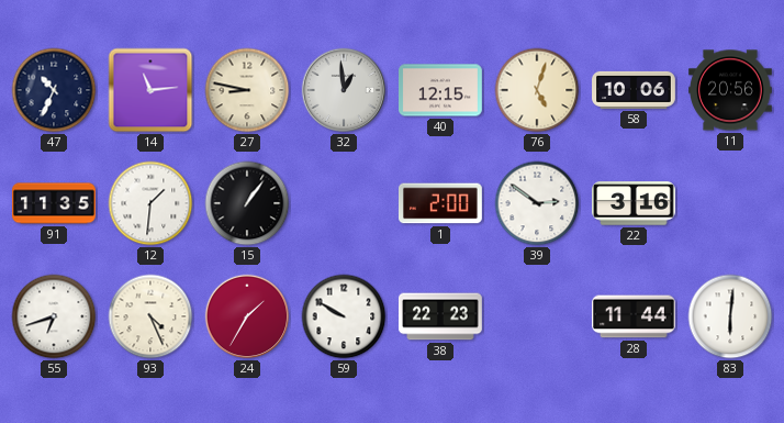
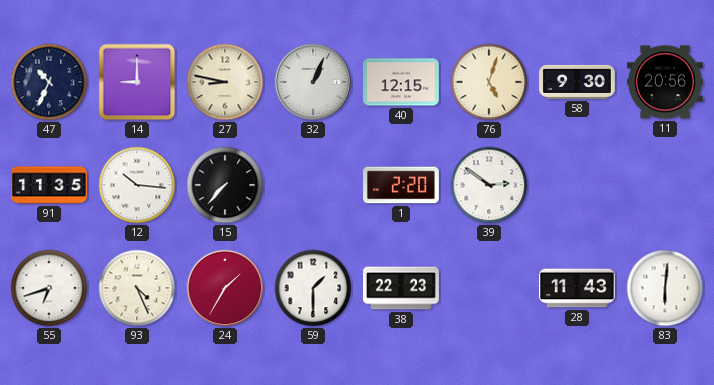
14: 11:14 -> 9:00 (137, 82)
32: 12:59 -> 1:04 (313, 82)
58: 10:06 -> 9:30 (577, 82)
12: 1:31 -> 10:16 (137, 185)
15: 1:06 -> 7:37 (225, 185)
1: 2:00 -> 2:20 (402, 185)
22: 3:16 -> none (635, 203)
59: 9:50 -> 1:30 (313, 288)
28: 11:44 -> 11:43 (578, 288)
